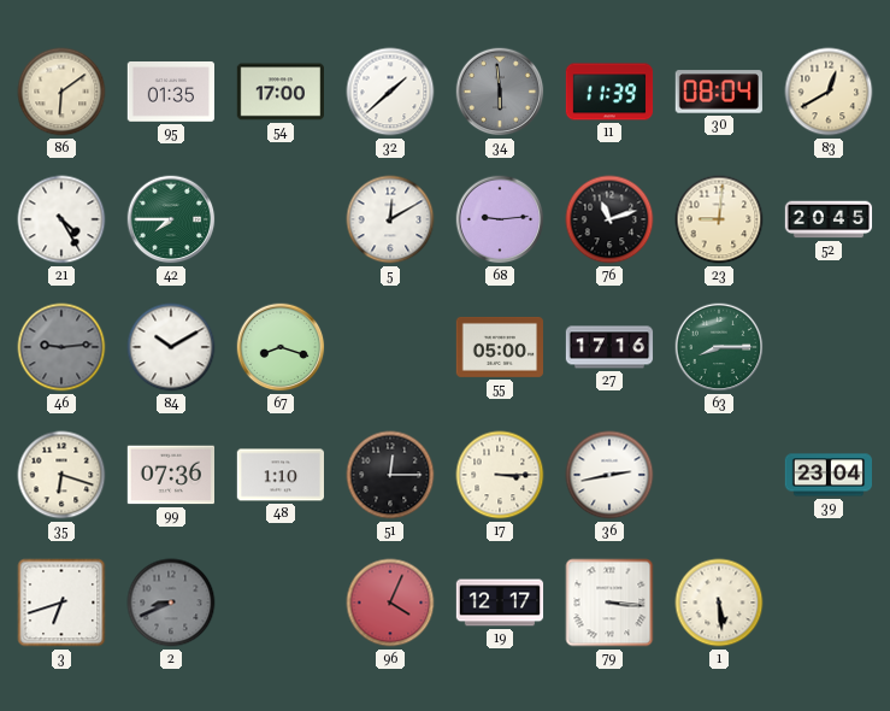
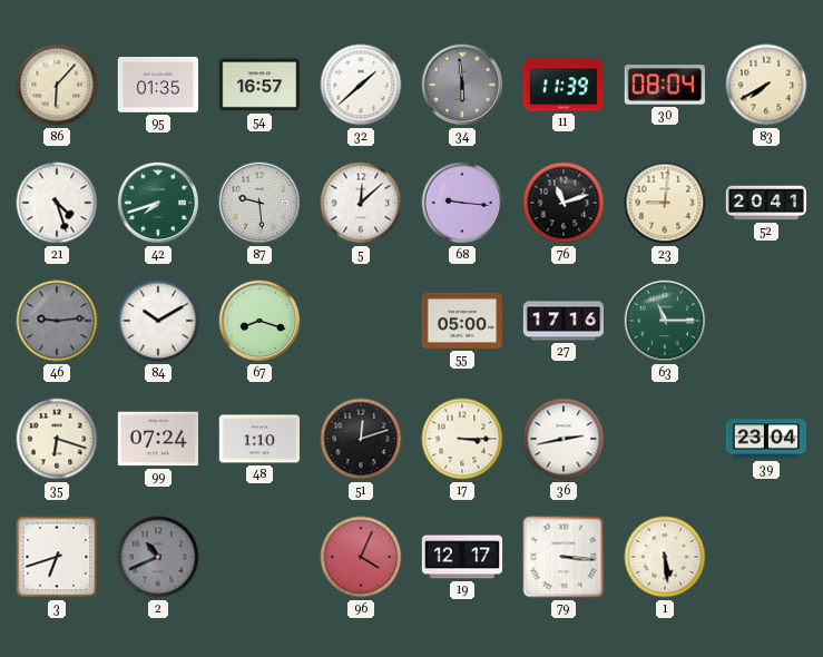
86: 6:09 -> 6:07 (57, 85)
54: 17:00 -> 16:57 (258, 85)
83: 12:40 -> 7:40 (766, 85)
21: 4:25 -> 4:27 (57, 203)
42: 7:45 -> 7:42 (158, 203)
87: none -> 9:29 (259, 203)
5: 12:10 -> 12:08 (361, 203)
68: 9:14 -> 9:16 (462, 203)
52: 20:45 -> 20:41 (766, 203)
63: 8:15 -> 11:15 (665, 321)
99: 07:36 -> 07:24 (157, 439)
51: 12:15 -> 12:12 (361, 439)
2: 8:41 -> 10:41 (158, 557)
